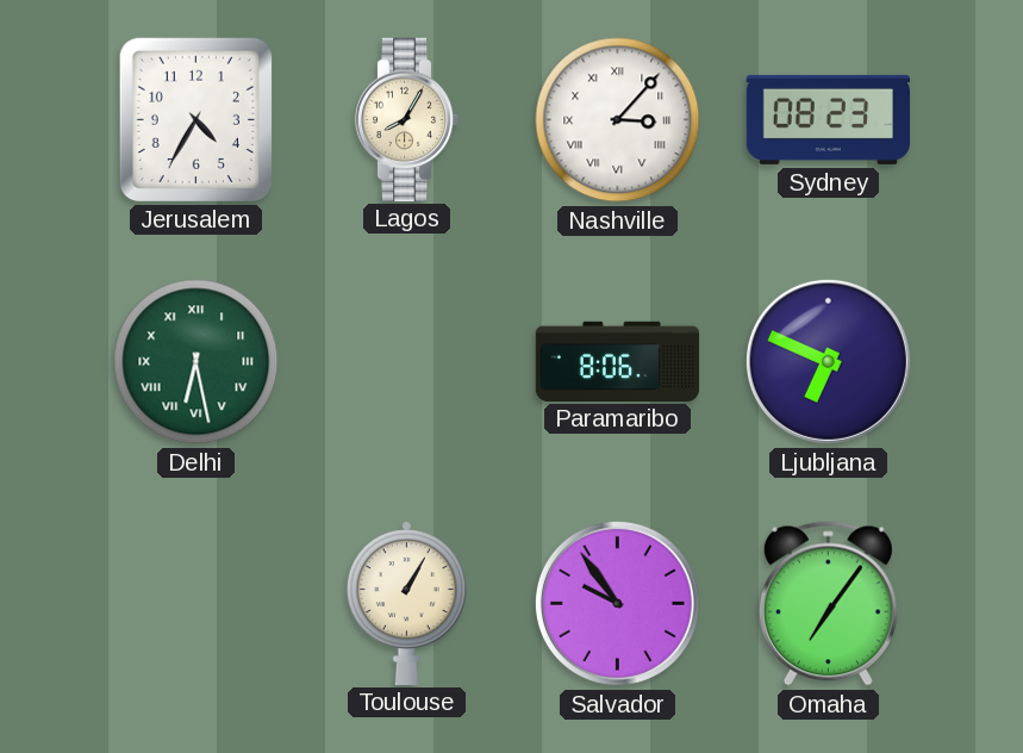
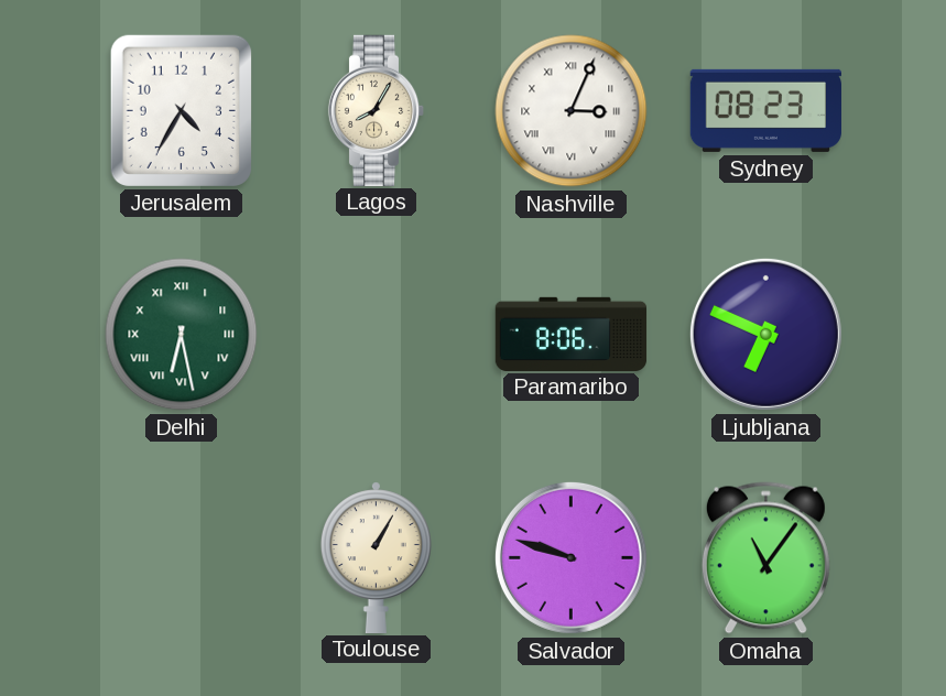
Nashville: 3:07 -> 3:04 (572, 111)
Salvador: 9:54 -> 9:48 (570, 557)
Omaha: 7:06 -> 11:06 (765, 558)
